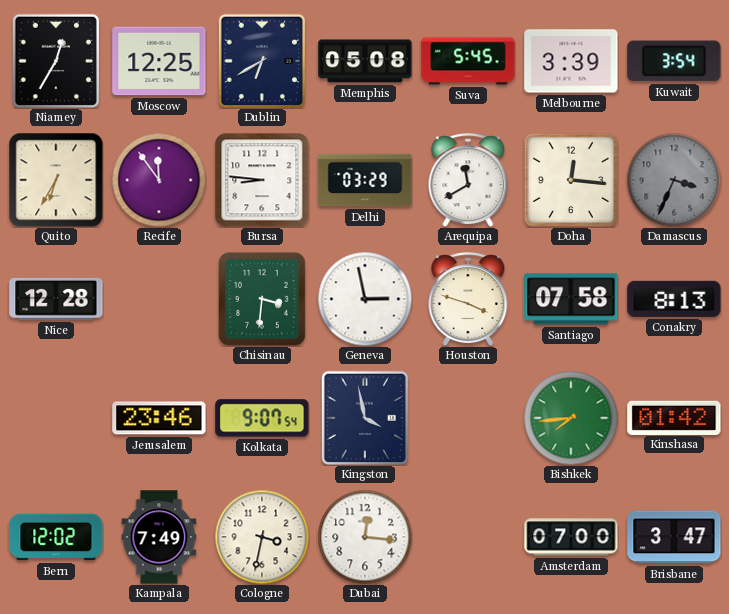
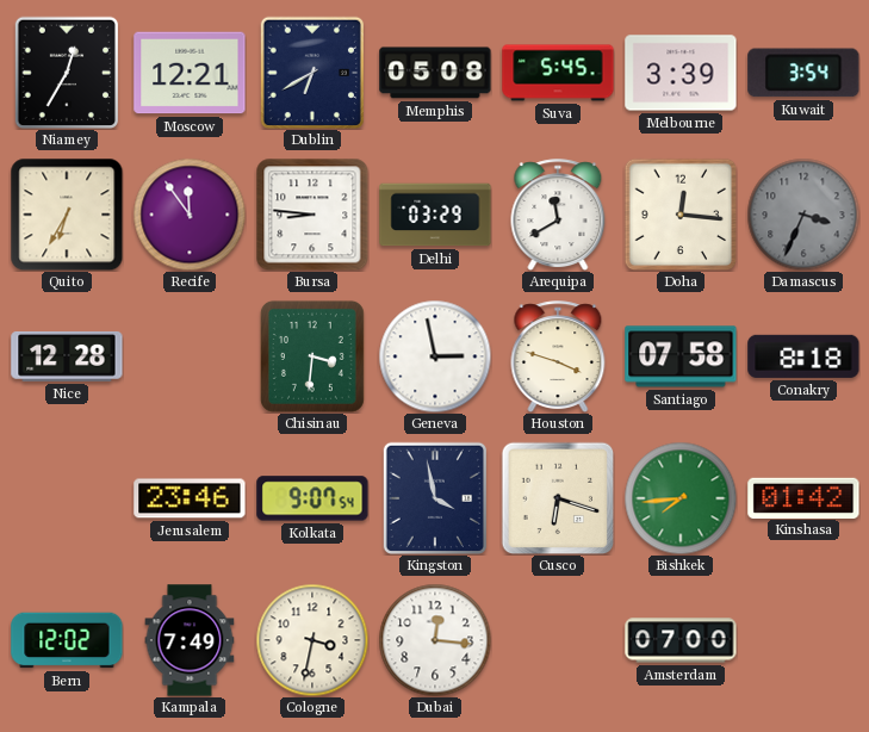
Moscow: 12:25 -> 12:21 (190, 73)
Conakry: 8:13 -> 8:18 (803, 356)
Cusco: none -> 6:18 (558, 498)
Brisbane: 3:47 -> none (674, 537)
